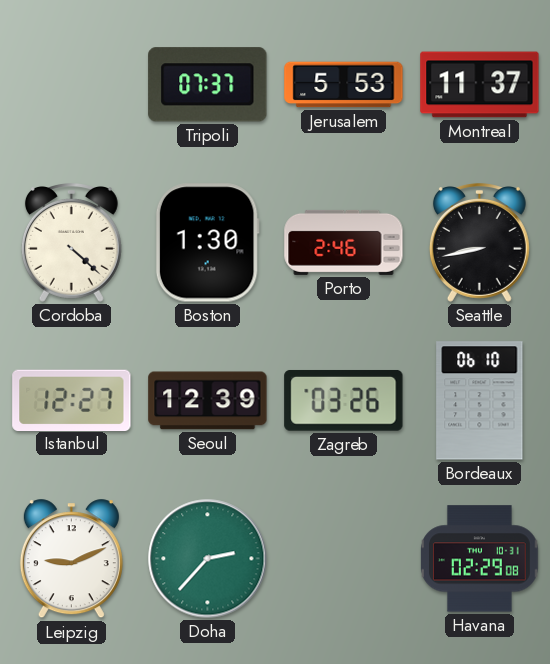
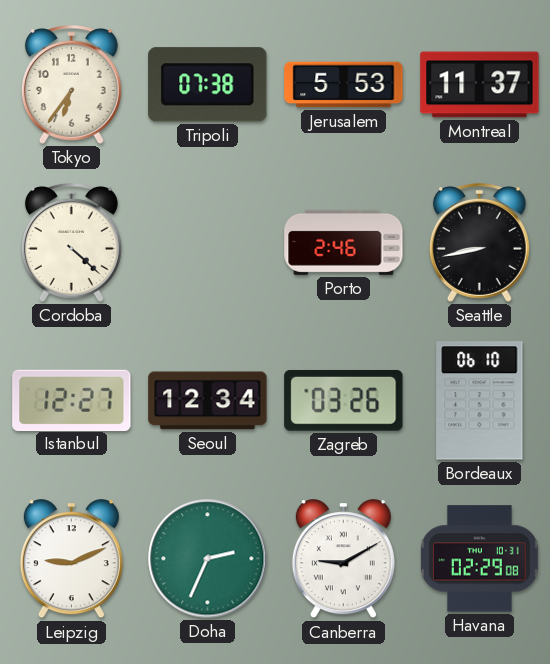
Tokyo: none -> 6:36 (71, 85)
Tripoli: 07:37 -> 07:38 (208, 85)
Boston: 1:30 -> none (207, 243)
Seoul: 12:39 -> 12:34 (208, 401)
Doha: 2:37 -> 2:34 (208, 559)
Canberra: none -> 9:10 (343, 559)
